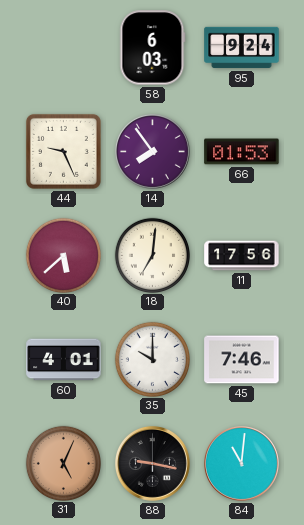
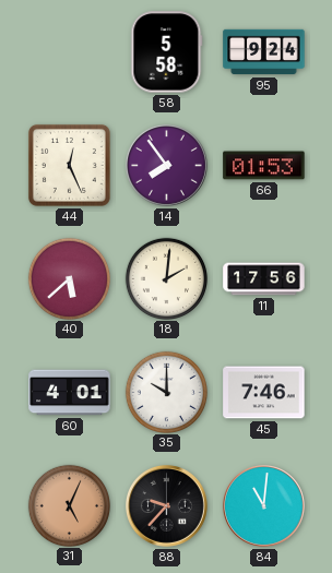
58: 6:03 -> 5:58 (167, 52)
44: 9:26 -> 12:26 (69, 165)
18: 7:01 -> 2:01 (166, 278)
88: 9:17 -> 9:37 (167, 506)
